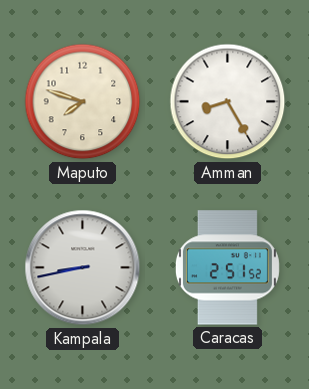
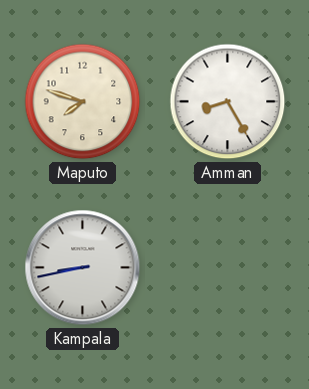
Caracas: 2:51 -> none (227, 268)
